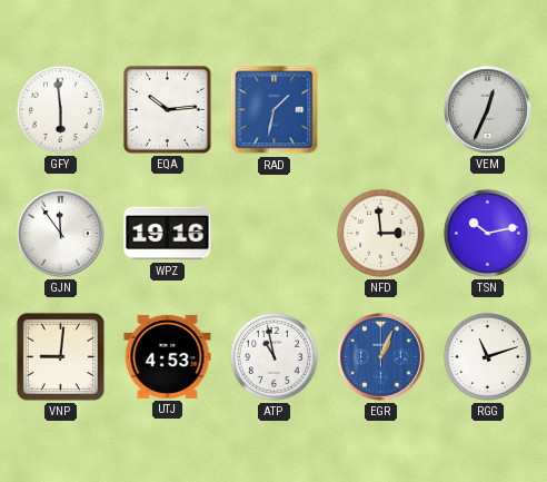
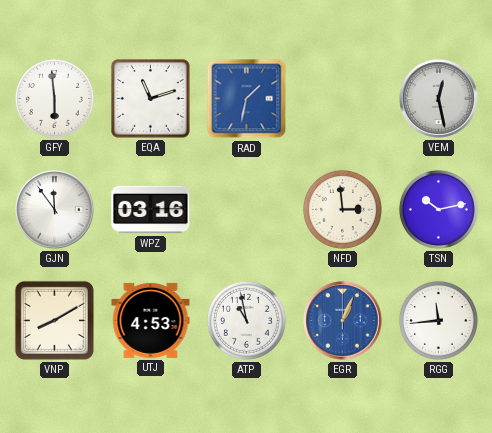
EQA: 10:14 -> 11:12 (151, 99)
VEM: 12:34 -> 12:28 (439, 99)
WPZ: 19:16 -> 03:16 (151, 210)
VNP: 9:01 -> 8:10 (54, 320)
RGG: 11:12 -> 11:44 (438, 320)
